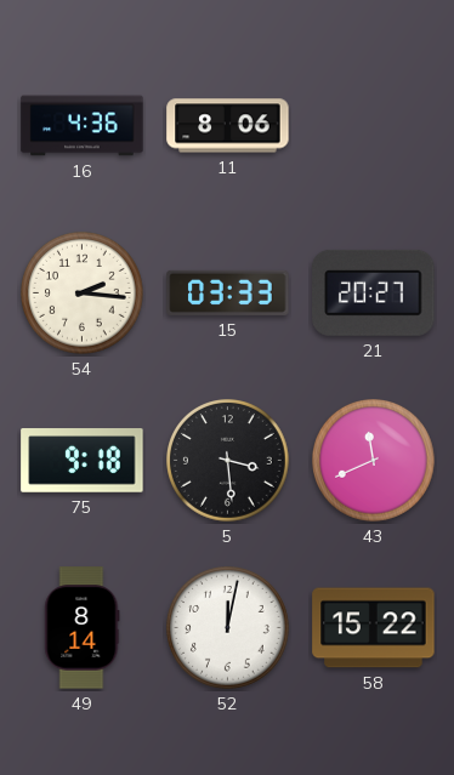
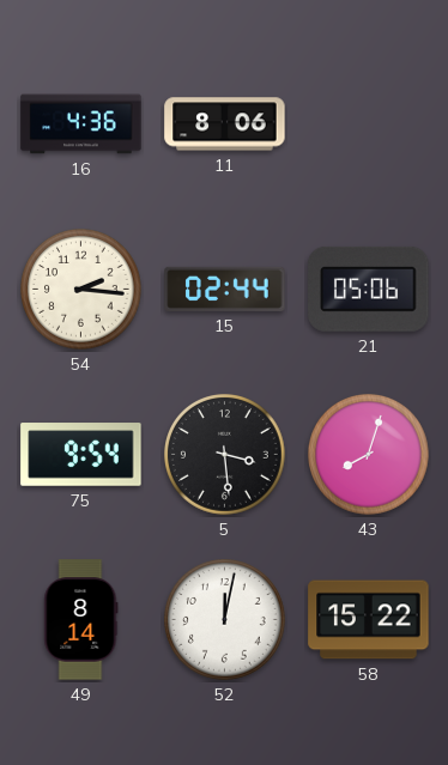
15: 03:33 -> 02:44 (225, 289)
21: 20:27 -> 05:06 (369, 289)
75: 9:18 -> 9:54 (81, 455)
43: 11:41 -> 8:03 (369, 455)
